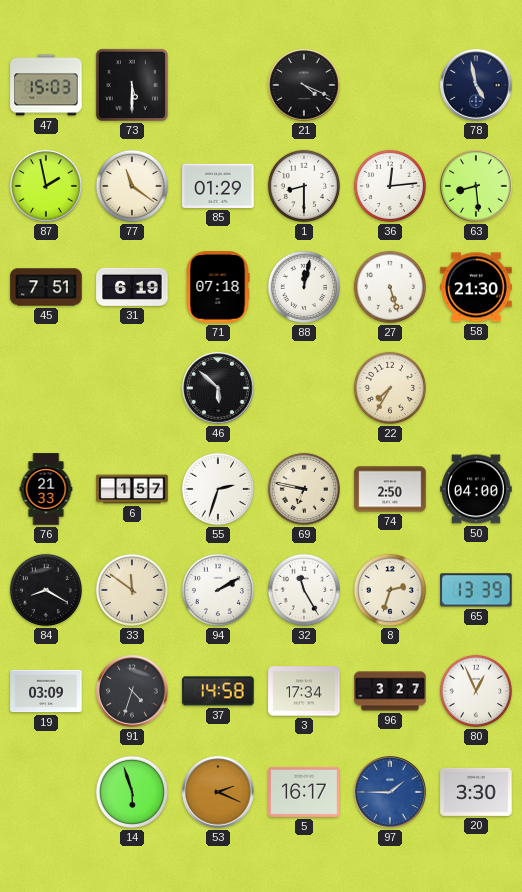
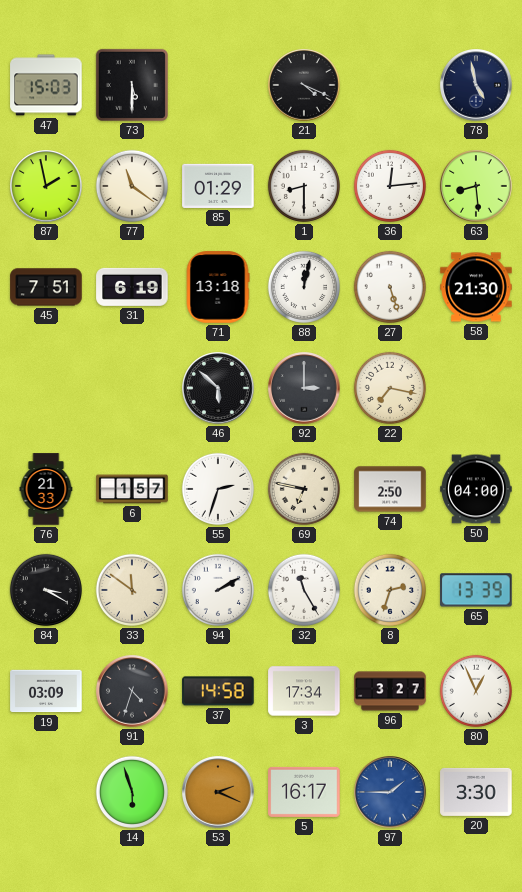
71: 07:18 -> 13:18 (218, 287)
92: none -> 3:00 (304, 388)
22: 7:35 -> 7:17 (390, 388)
84: 8:20 -> 3:20 (46, 590)
